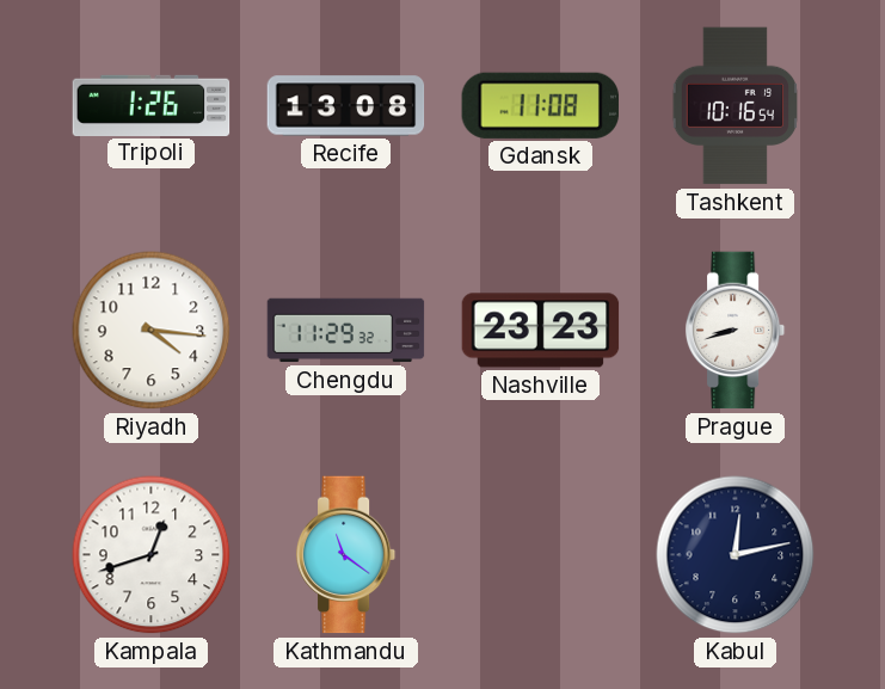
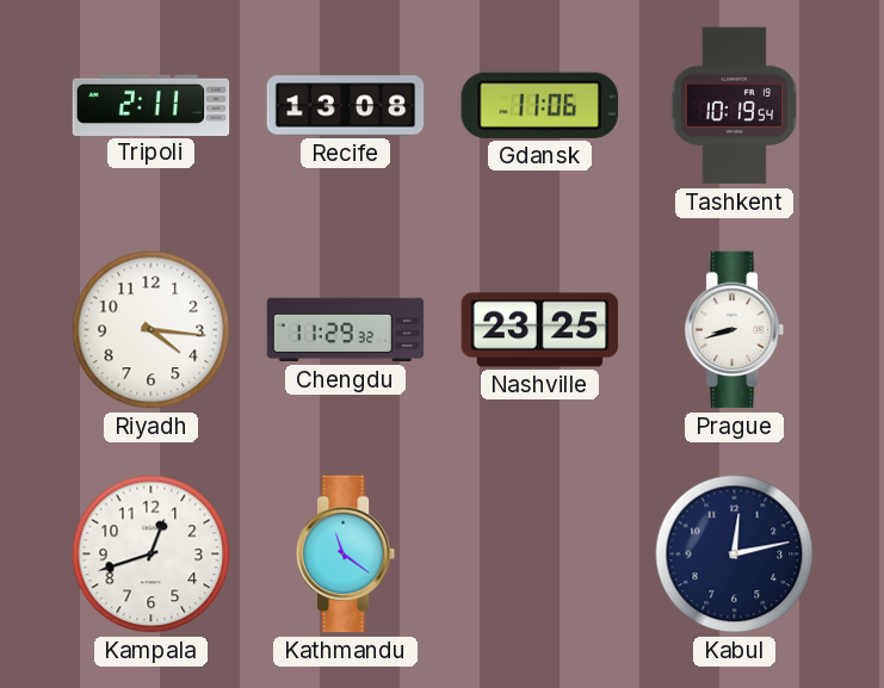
Tripoli: 1:26 -> 2:11 (152, 105)
Gdansk: 11:08 -> 11:06 (539, 105)
Tashkent: 10:16 -> 10:19 (734, 106)
Nashville: 23:23 -> 23:25 (540, 330)
